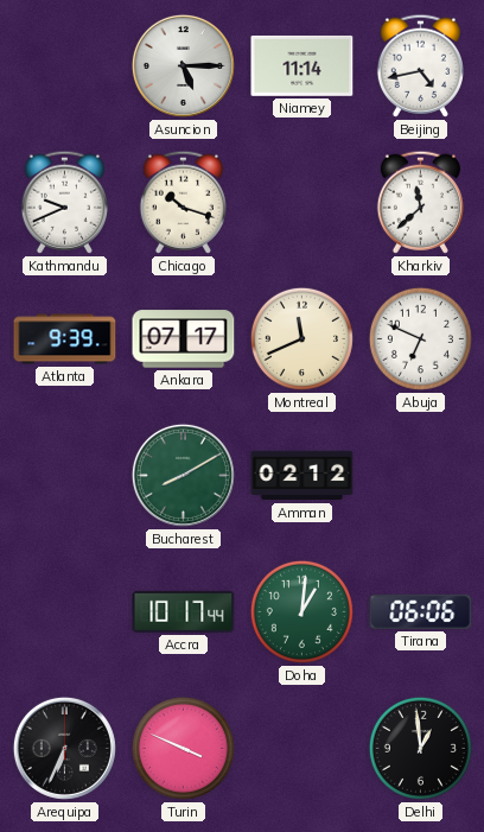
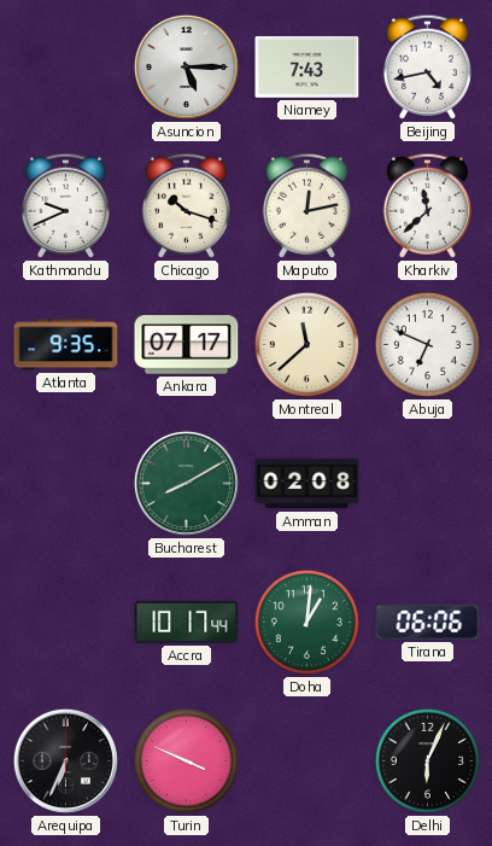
Niamey: 11:14 -> 7:43 (307, 68)
Maputo: none -> 12:13 (306, 205)
Atlanta: 9:39 -> 9:35 (66, 345)
Montreal: 11:41 -> 11:38 (306, 344)
Amman: 02:12 -> 02:08 (307, 484)
Delhi: 12:59 -> 6:04 (427, 760)
